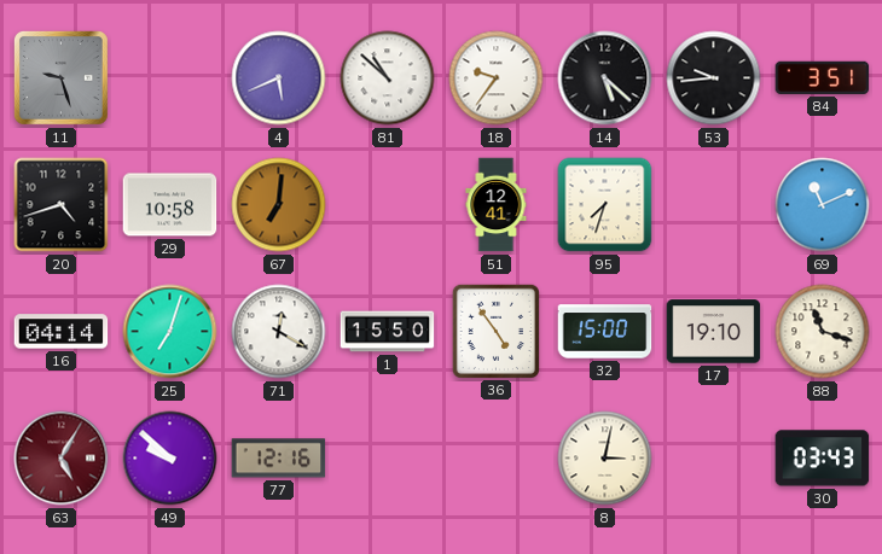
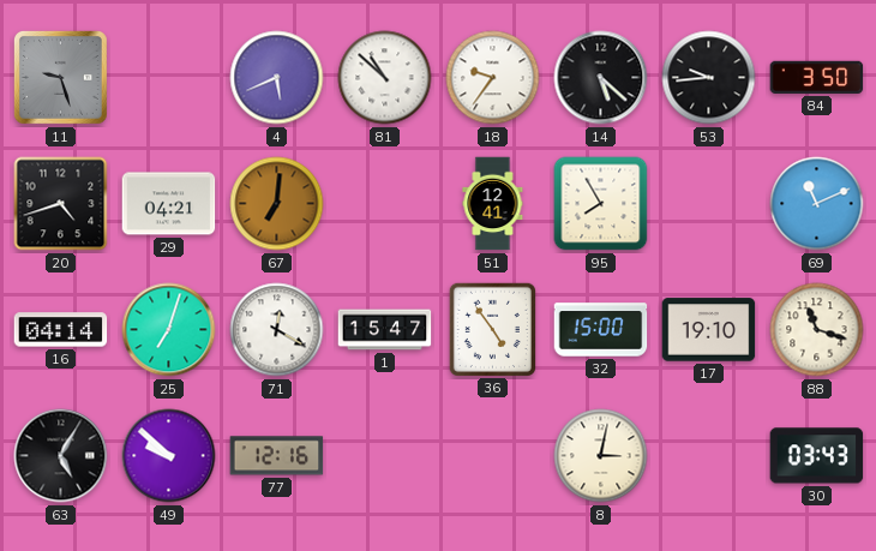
84: 3:51 -> 3:50 (817, 77)
29: 10:58 -> 04:21 (169, 204)
95: 7:33 -> 7:55 (601, 204)
1: 15:50 -> 15:47 (385, 330)
63 dial: burgundy -> black (61, 456)
